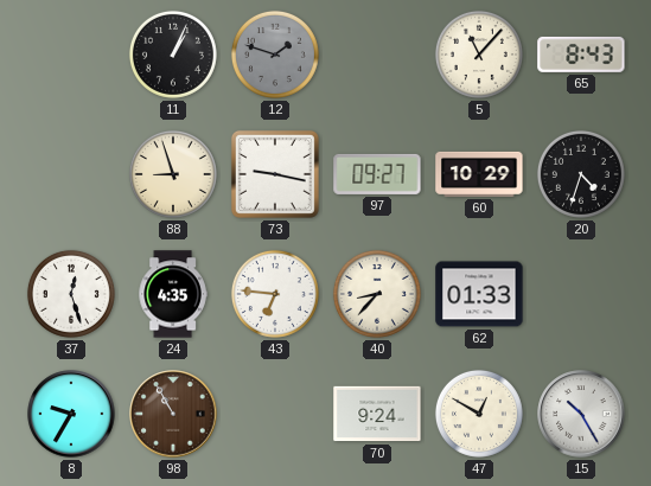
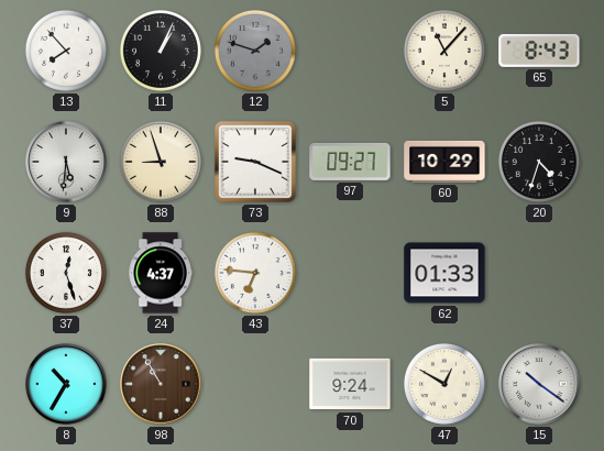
13: none -> 7:53 (66, 51)
9: none -> 5:31 (66, 162)
73: 9:17 -> 9:19 (255, 162)
24: 4:35 -> 4:37 (161, 273)
40: 8:37 -> none (377, 294)
8: 9:35 -> 10:35 (66, 384)
15: 10:25 -> 10:21 (539, 384)
